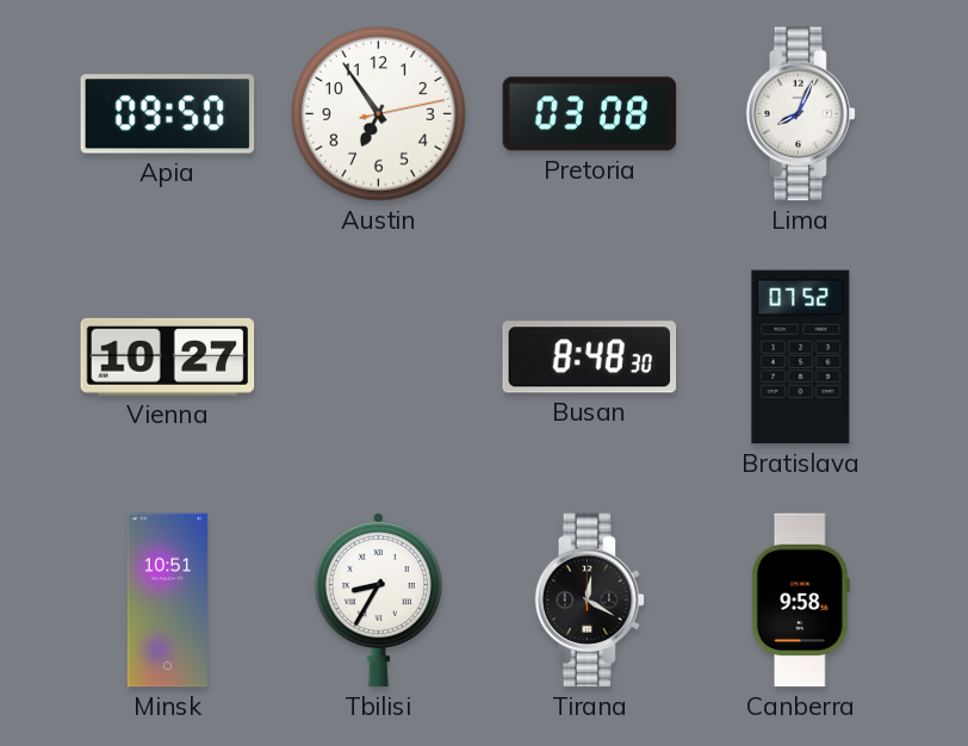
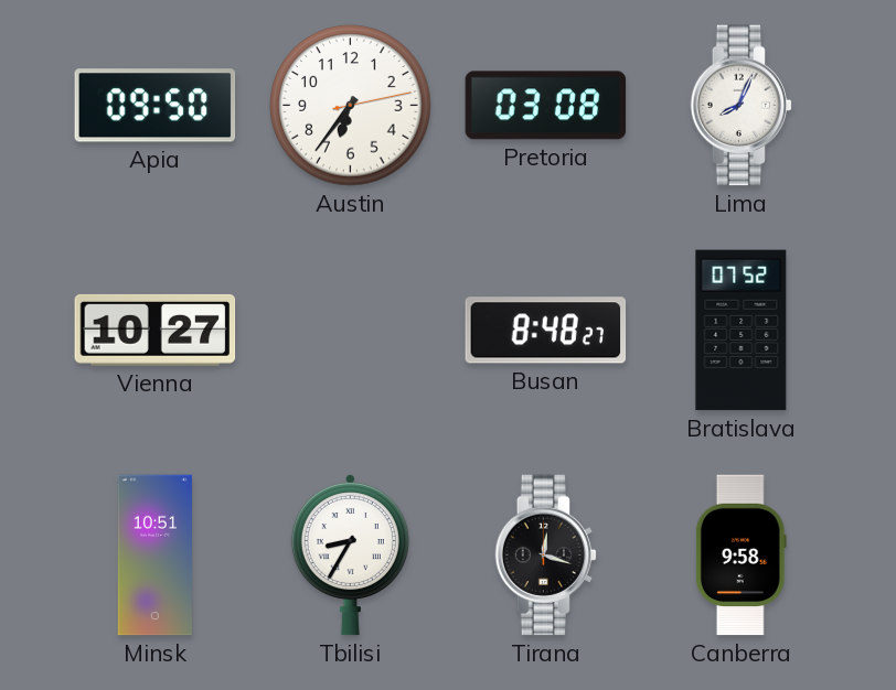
Austin: 6:54 -> 6:36 (351, 106)
Busan: 8:48:30 -> 8:48:27 (546, 331)
Tirana: 12:20 -> 12:18 (546, 556)
